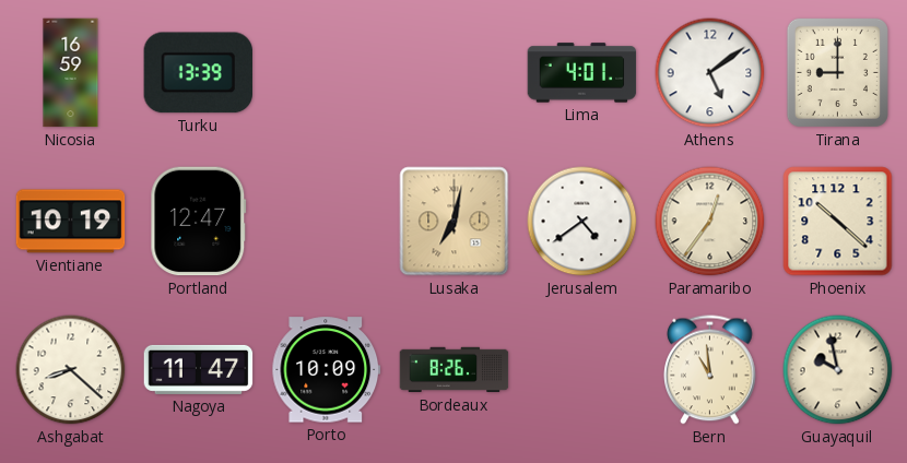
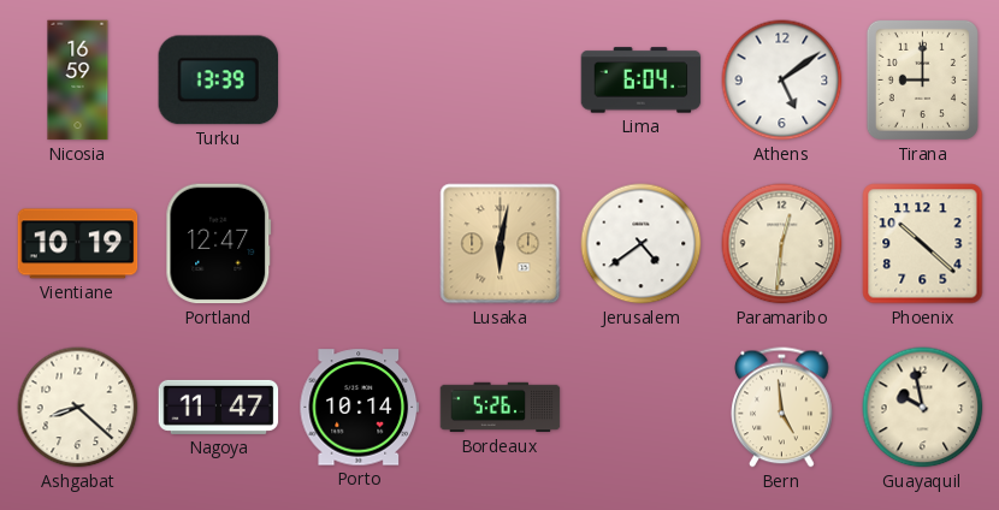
Lima: 4:01 -> 6:04 (642, 81)
Lusaka: 7:02 -> 6:02 (501, 244)
Paramaribo: 12:36 -> 12:31 (782, 244)
Porto: 10:09 -> 10:14 (360, 408)
Bordeaux: 8:26 -> 5:26 (501, 408)
Bern: 10:59 -> 4:59 (782, 408)
